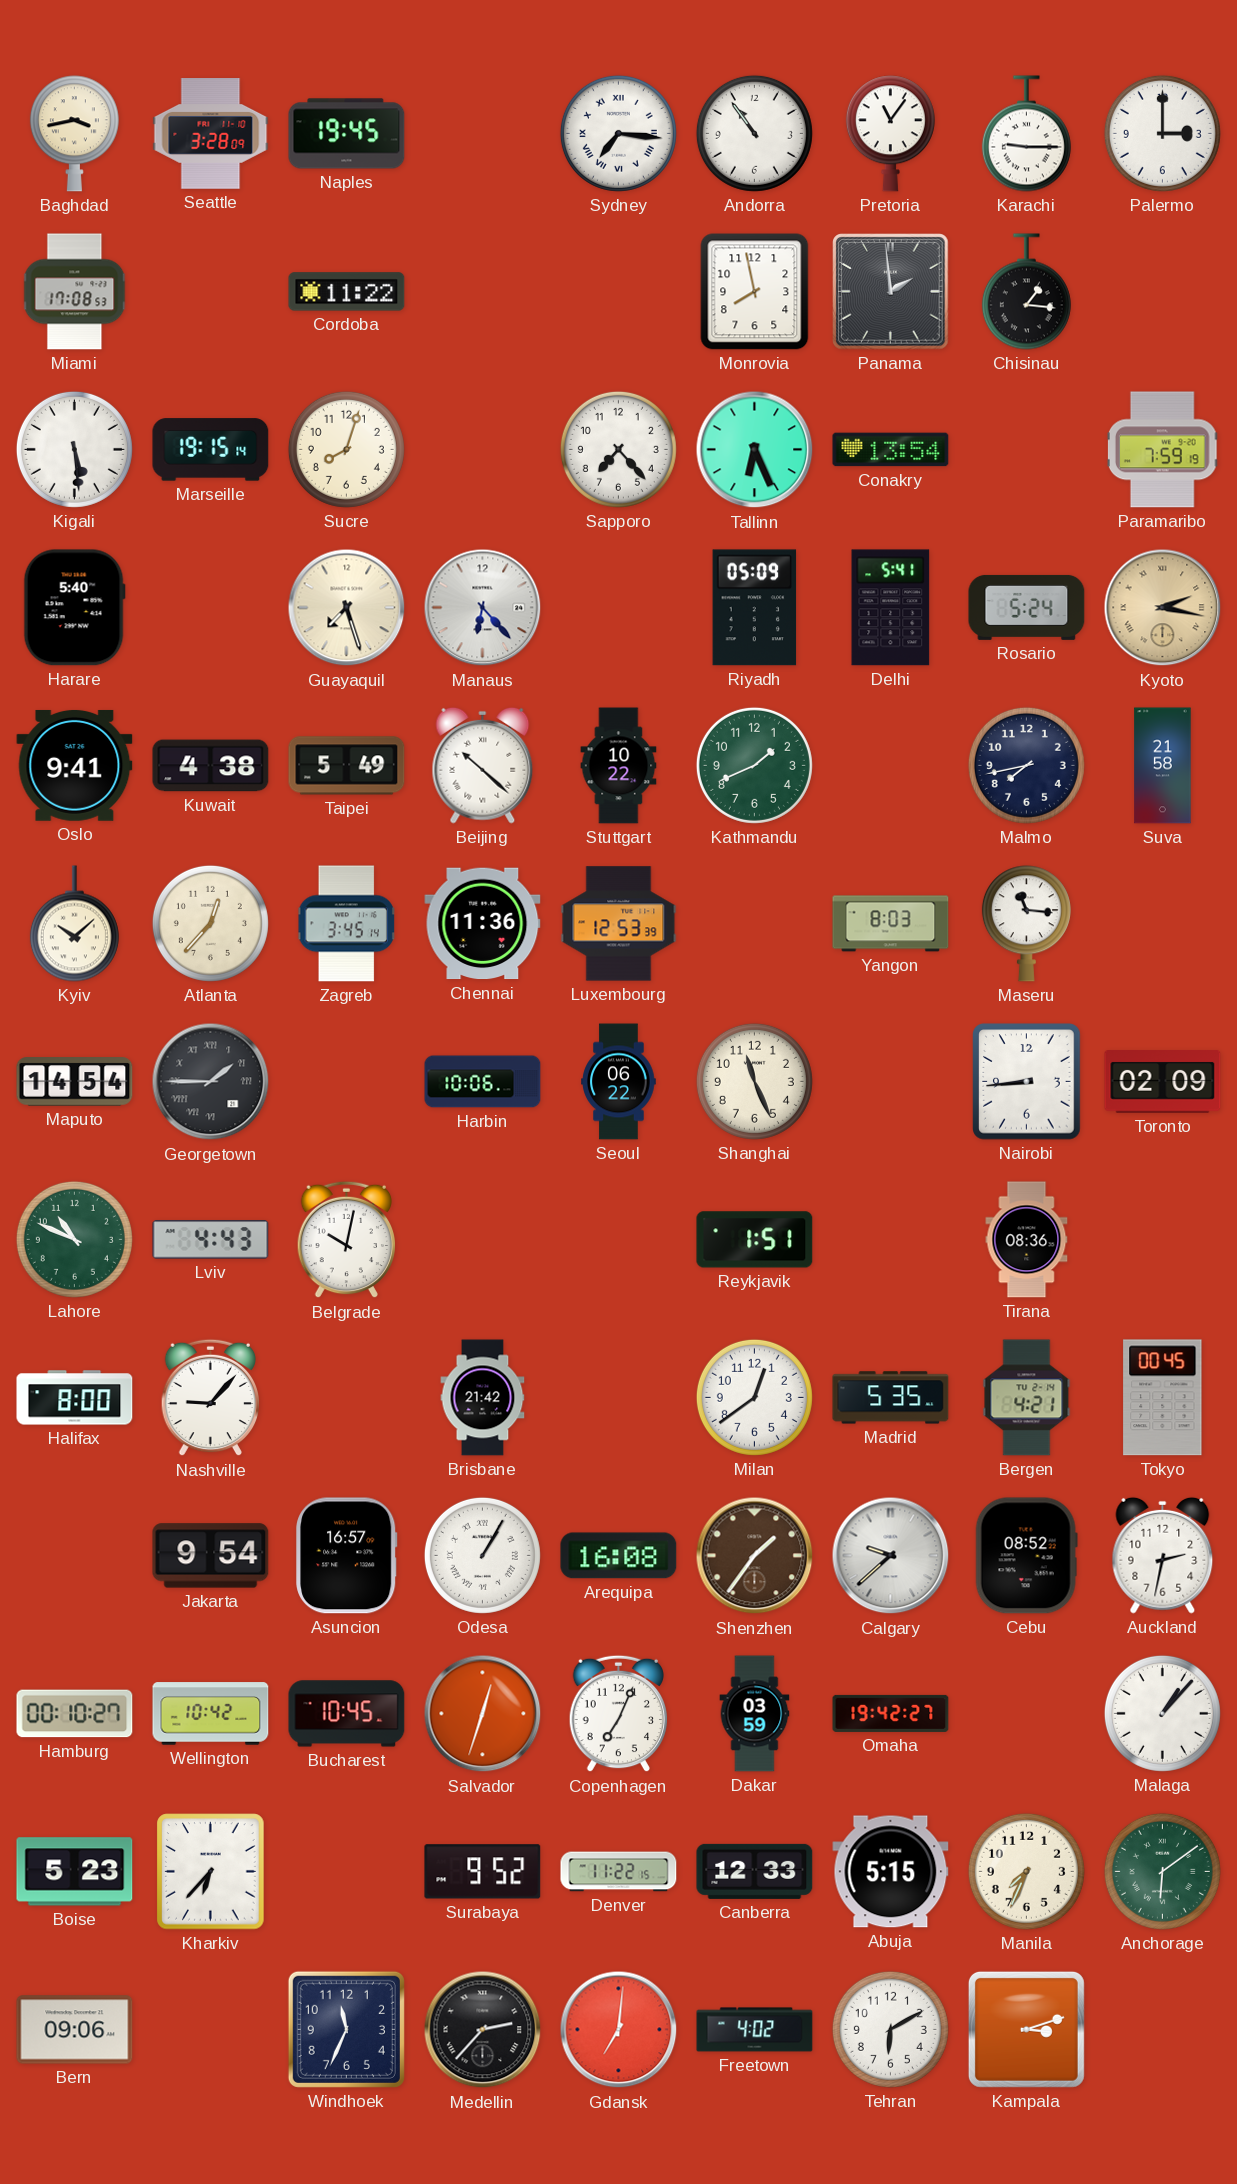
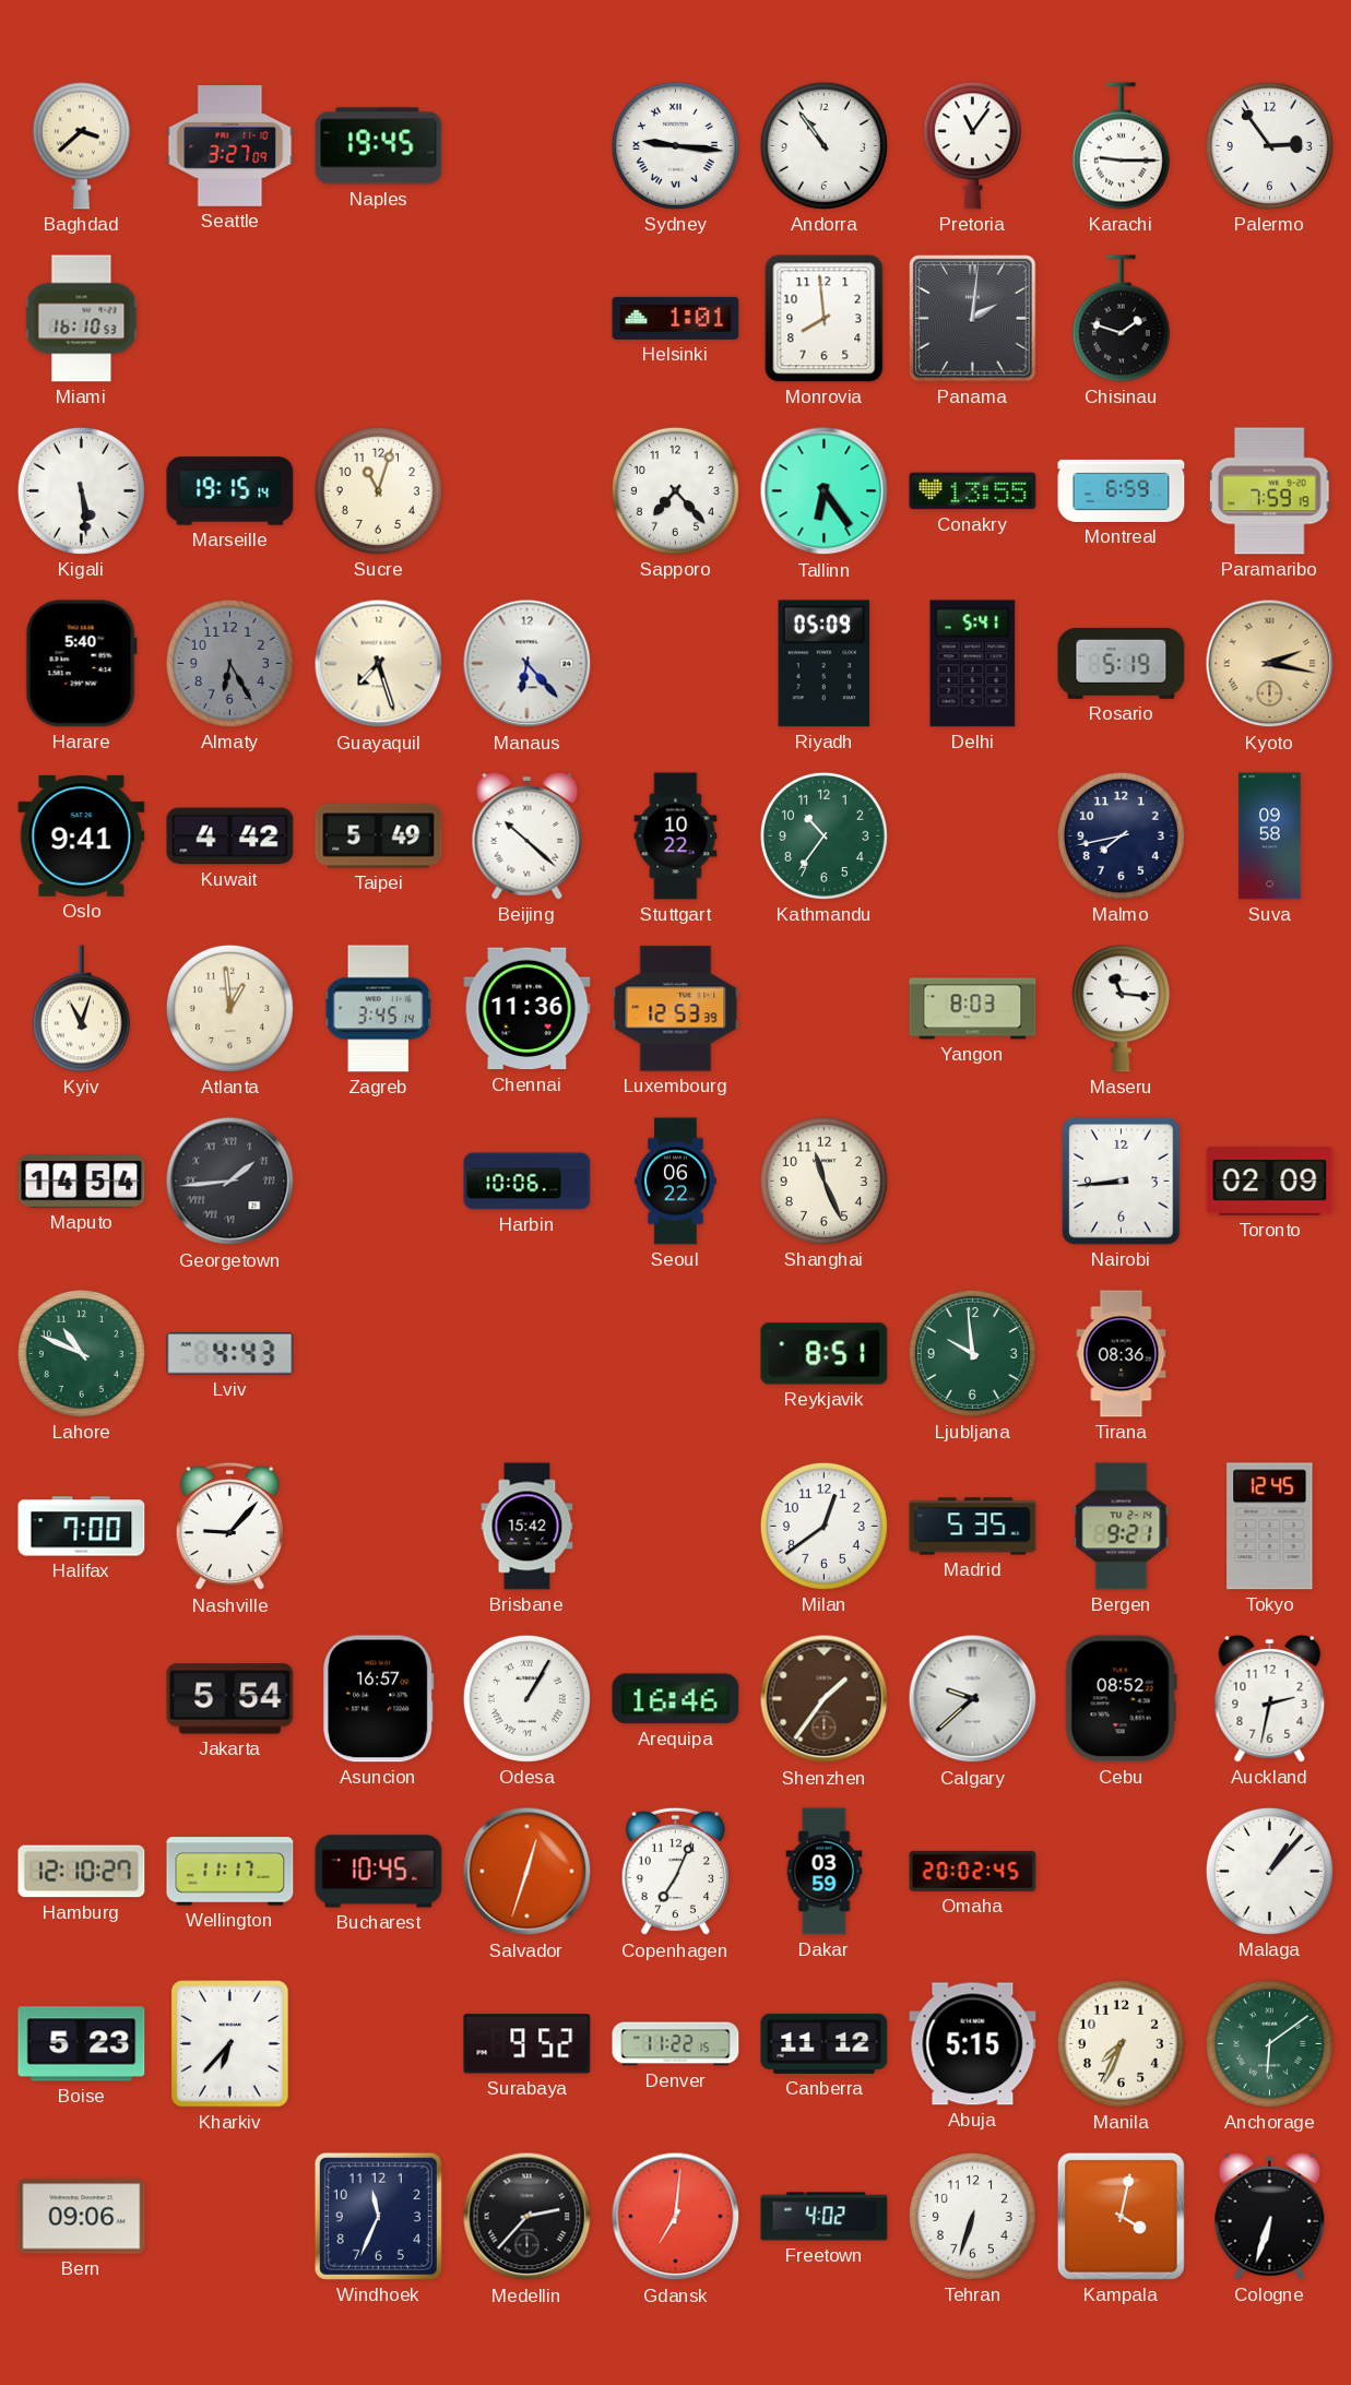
Baghdad: 3:43 -> 3:38 (81, 146)
Seattle: 3:28 -> 3:27 (230, 146)
Sydney: 7:16 -> 9:16 (675, 145)
Palermo: 3:00 -> 2:54 (1269, 145)
Miami: 17:08 -> 16:10 (82, 319)
Cordoba: 11:22 -> none (347, 292)
Helsinki: none -> 1:01 (676, 318)
Monrovia: 7:58 -> 7:59 (825, 319)
Panama: 1:59 -> 2:01 (973, 319)
Chisinau: 1:16 -> 1:48 (1121, 319)
Sucre: 8:03 -> 11:03 (378, 490)
Tallinn: 6:26 -> 6:24 (825, 491)
Conakry: 13:54 -> 13:55 (973, 491)
Montreal: none -> 6:59 (1122, 490)
Almaty: none -> 6:25 (229, 663)
Rosario: 5:24 -> 5:19 (1122, 663)
Kuwait: 4:38 -> 4:42 (230, 836)
Kathmandu: 1:41 -> 10:36 (823, 835)
Suva: 21:58 -> 09:58 (1270, 836)
Kyiv: 10:08 -> 11:03 (81, 1009)
Atlanta: 12:37 -> 12:59 (229, 1008)
Georgetown: 1:45 -> 1:44 (230, 1182)
Belgrade: 10:02 -> none (347, 1240)
Reykjavik: 1:51 -> 8:51 (825, 1354)
Ljubljana: none -> 9:59 (972, 1353)
Halifax: 8:00 -> 7:00 (82, 1527)
Brisbane: 21:42 -> 15:42 (528, 1527)
Bergen: 4:21 -> 9:21 (1122, 1527)
Tokyo: 00:45 -> 12:45 (1270, 1527)
Jakarta: 9:54 -> 5:54 (230, 1699)
Arequipa: 16:08 -> 16:46 (676, 1699)
Hamburg: 00:10 -> 12:10 (82, 1872)
Wellington: 10:42 -> 11:17 (230, 1872)
Omaha: 19:42 -> 20:02 (973, 1871)
Canberra: 12:33 -> 11:12 (825, 2043)
Tehran: 6:10 -> 6:33 (972, 2216)
Kampala: 3:12 -> 4:02 (1121, 2216)
Cologne: none -> 6:33 (1270, 2216)
